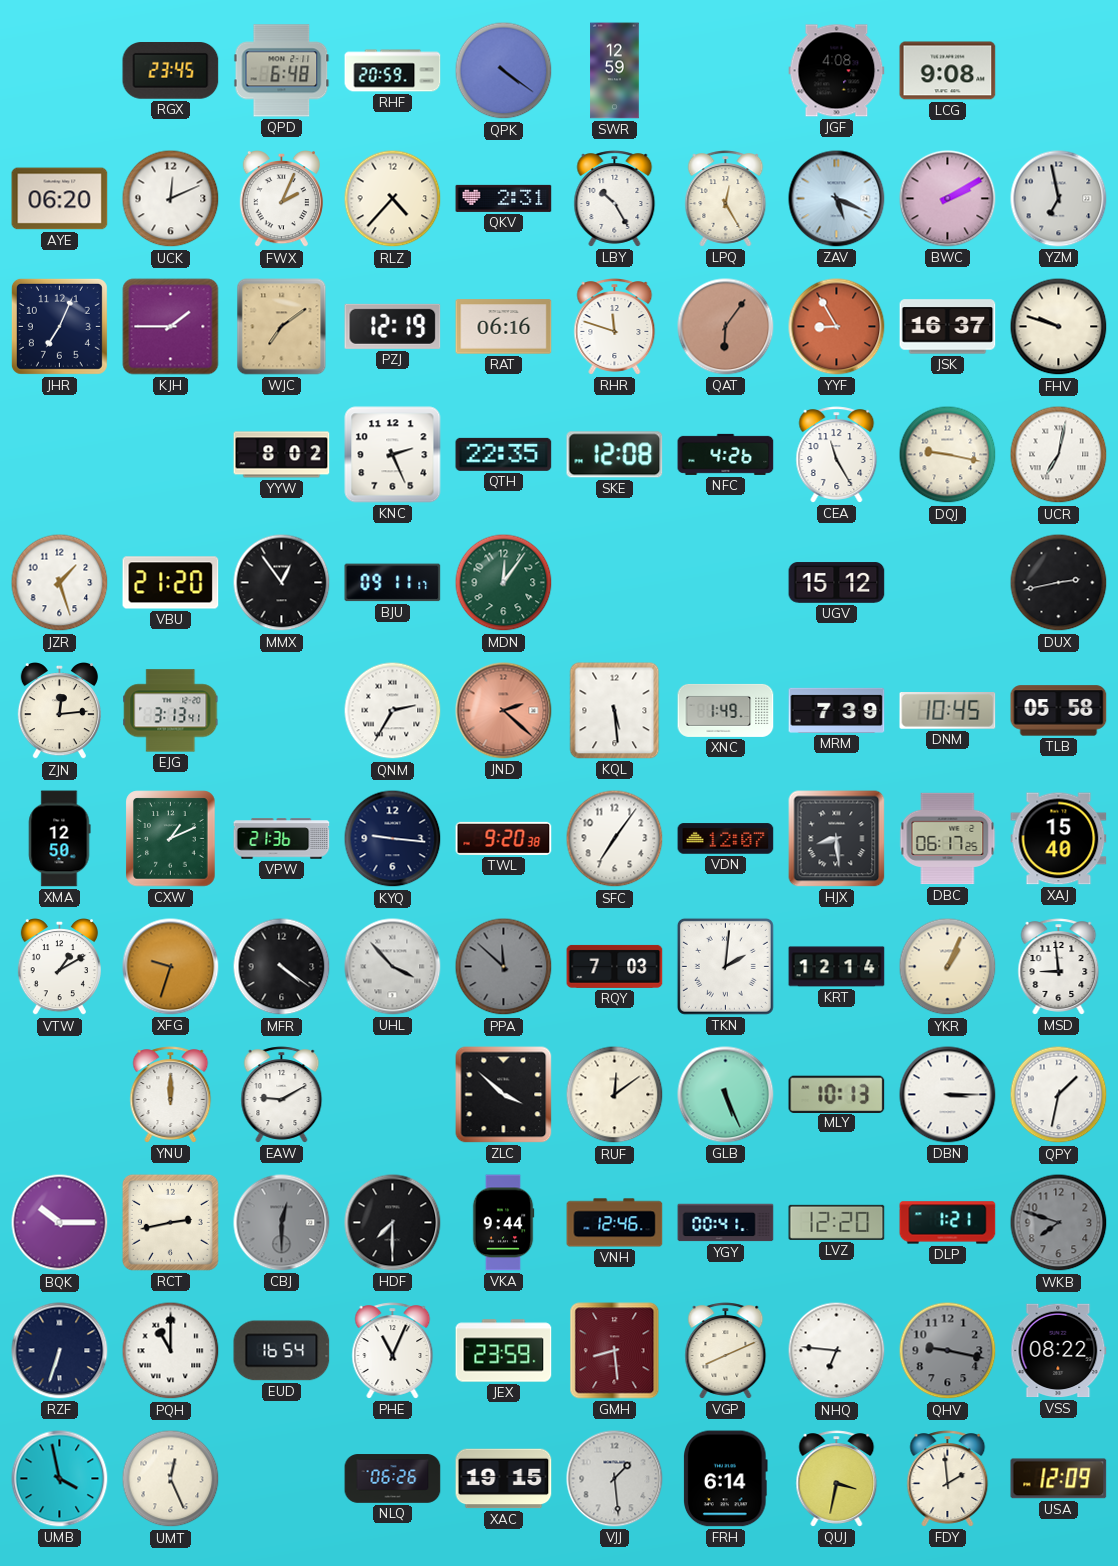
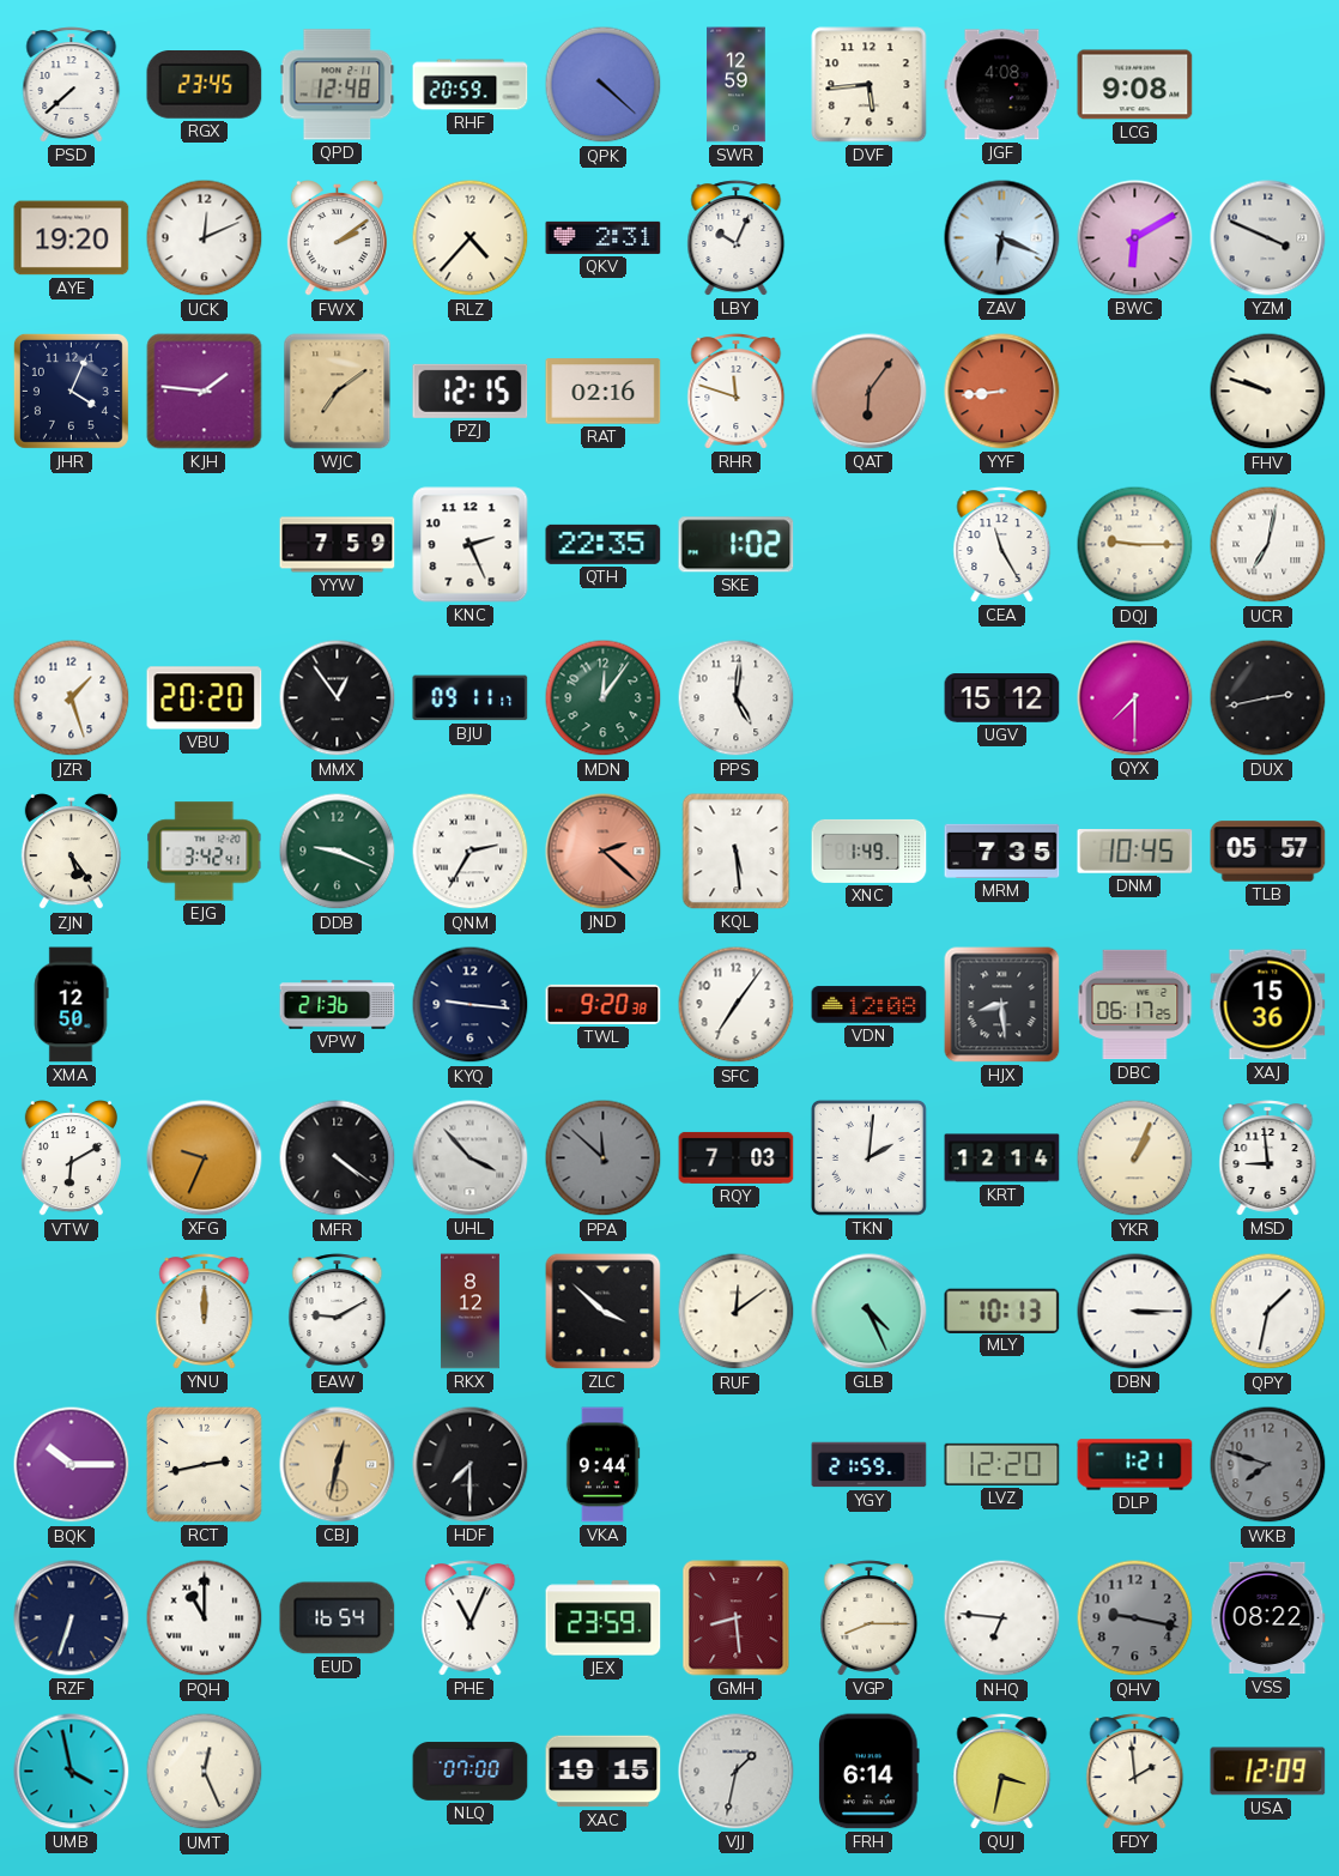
PSD: none -> 7:38 (72, 85)
QPD: 6:48 -> 12:48 (338, 85)
QPK: 4:21 -> 4:22 (604, 85)
DVF: none -> 5:44 (870, 85)
AYE: 06:20 -> 19:20 (72, 238)
FWX: 2:04 -> 2:09 (337, 240)
LBY: 10:25 -> 10:04 (737, 238)
LPQ: 12:25 -> none (726, 199)
ZAV: 5:19 -> 6:19 (1002, 238)
BWC: 2:10 -> 6:10 (1135, 238)
YZM: 6:58 -> 3:49 (1268, 238)
JHR: 7:04 -> 4:04 (71, 391)
KJH: 1:45 -> 1:46 (205, 392)
PZJ: 12:19 -> 12:15 (471, 391)
RAT: 06:16 -> 02:16 (604, 392)
YYF: 8:55 -> 8:44 (1002, 392)
JSK: 16:37 -> none (948, 327)
YYW: 8:02 -> 7:59 (338, 545)
SKE: 12:08 -> 1:02 (737, 545)
NFC: 4:26 -> none (726, 454)
DQJ: 9:17 -> 9:15 (1135, 545)
VBU: 21:20 -> 20:20 (205, 698)
PPS: none -> 5:01 (737, 698)
QYX: none -> 7:30 (1135, 698)
ZJN: 12:14 -> 5:24 (71, 853)
EJG: 3:13 -> 3:42 (205, 852)
DDB: none -> 9:19 (338, 852)
MRM: 7:39 -> 7:35 (1002, 851)
TLB: 05:58 -> 05:57 (1268, 852)
CXW: 1:11 -> none (171, 839)
VDN: 12:07 -> 12:08 (870, 1005)
XAJ: 15:40 -> 15:36 (1268, 1005)
VTW: 1:10 -> 6:10 (71, 1160)
XFG: 9:33 -> 9:34 (205, 1158)
RKX: none -> 8:12 (469, 1312)
GLB: 5:26 -> 4:26 (870, 1312)
CBJ: 12:30 -> 12:32 (338, 1465)
CBJ dial: grey -> champagne (338, 1465)
VNH: 12:46 -> none (615, 1223)
YGY: 00:41 -> 21:59 (870, 1465)
VGP: 8:11 -> 8:15 (870, 1618)
NLQ: 06:26 -> 07:00 (471, 1772)
VJJ: 1:29 -> 1:32 (737, 1772)
